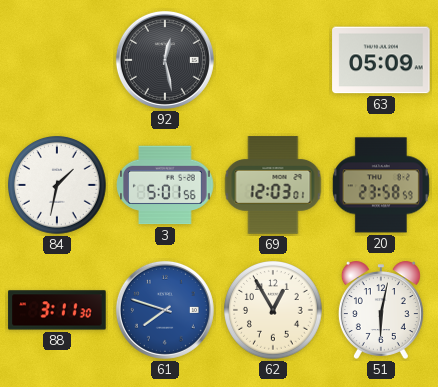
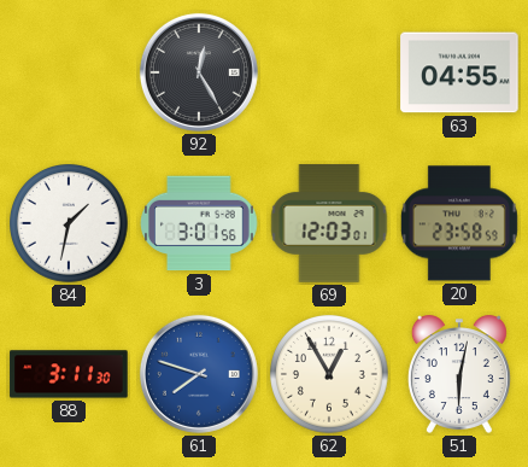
92: 12:28 -> 12:25 (199, 72)
63: 05:09 -> 04:55 (459, 72)
3: 5:01 -> 3:01 (199, 223)
